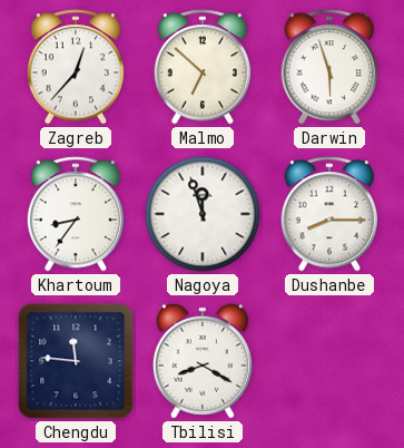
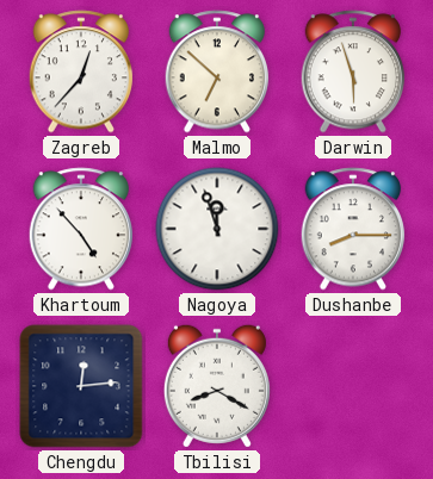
Khartoum: 8:36 -> 4:53 (81, 229)
Chengdu: 11:46 -> 12:14 (81, 386)
